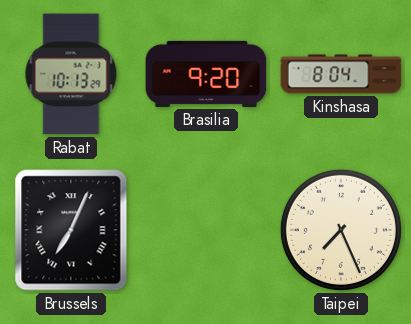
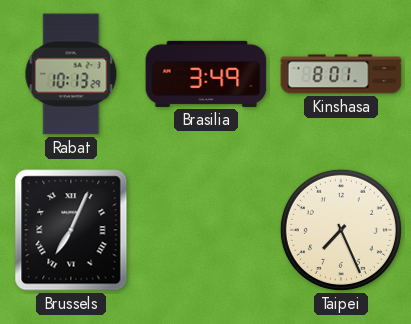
Brasilia: 9:20 -> 3:49 (206, 74)
Kinshasa: 8:04 -> 8:01 (341, 74)
